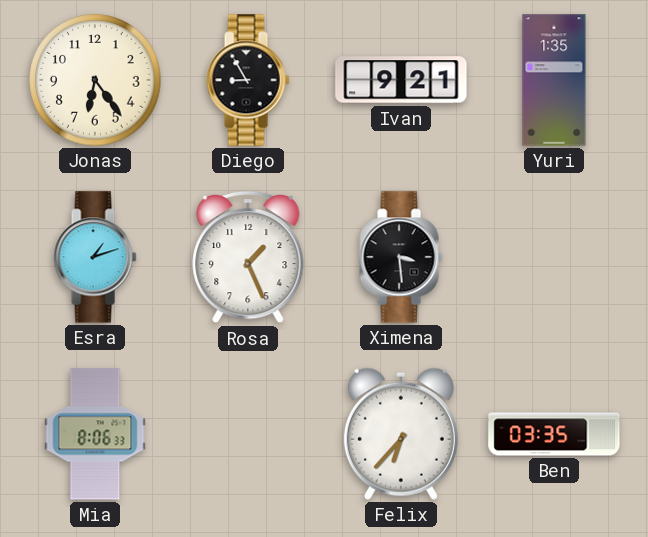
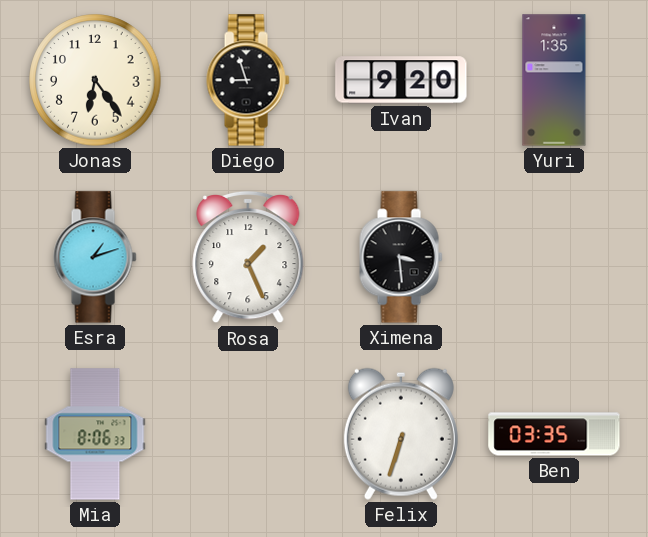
Diego: 8:55 -> 8:57 (248, 80)
Ivan: 9:21 -> 9:20 (401, 80)
Felix: 6:37 -> 6:33 (401, 434)
